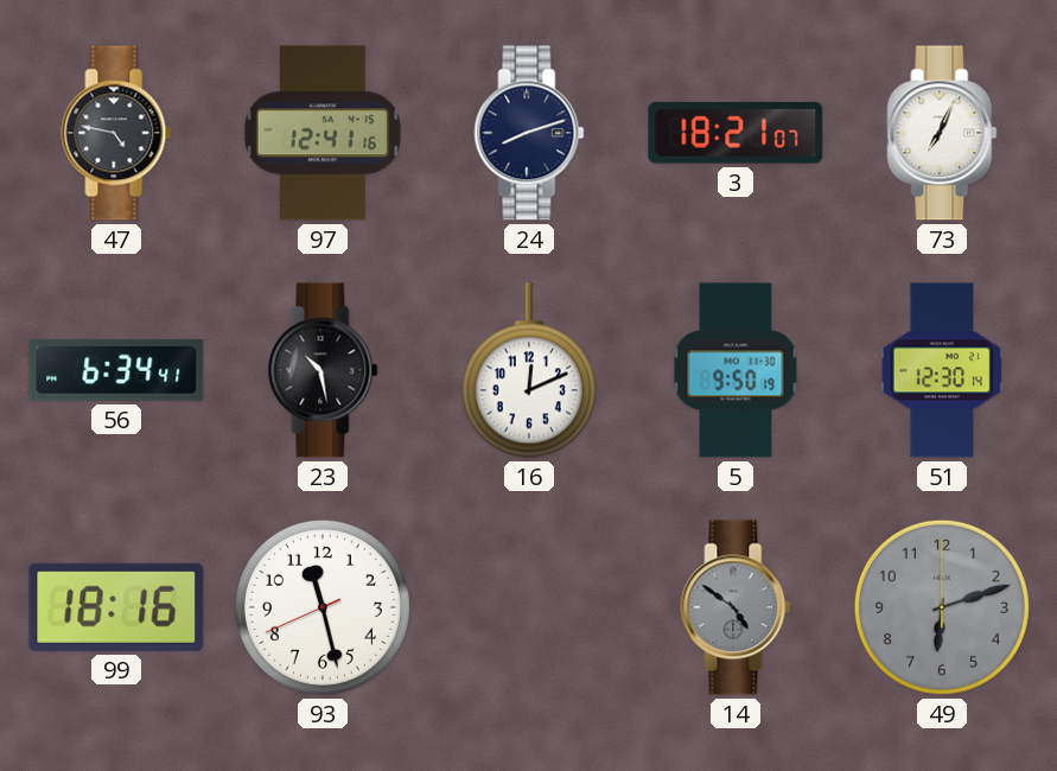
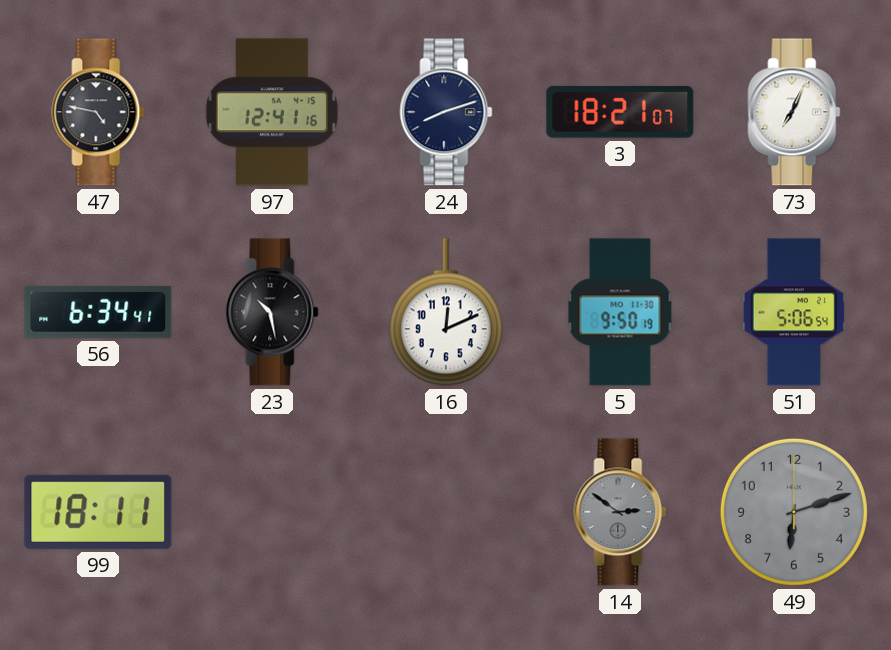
51: 12:30 -> 5:06 (793, 312)
99: 18:16 -> 18:11 (98, 512)
93: 11:27 -> none (323, 607)
14: 4:51 -> 2:51 (620, 512)
